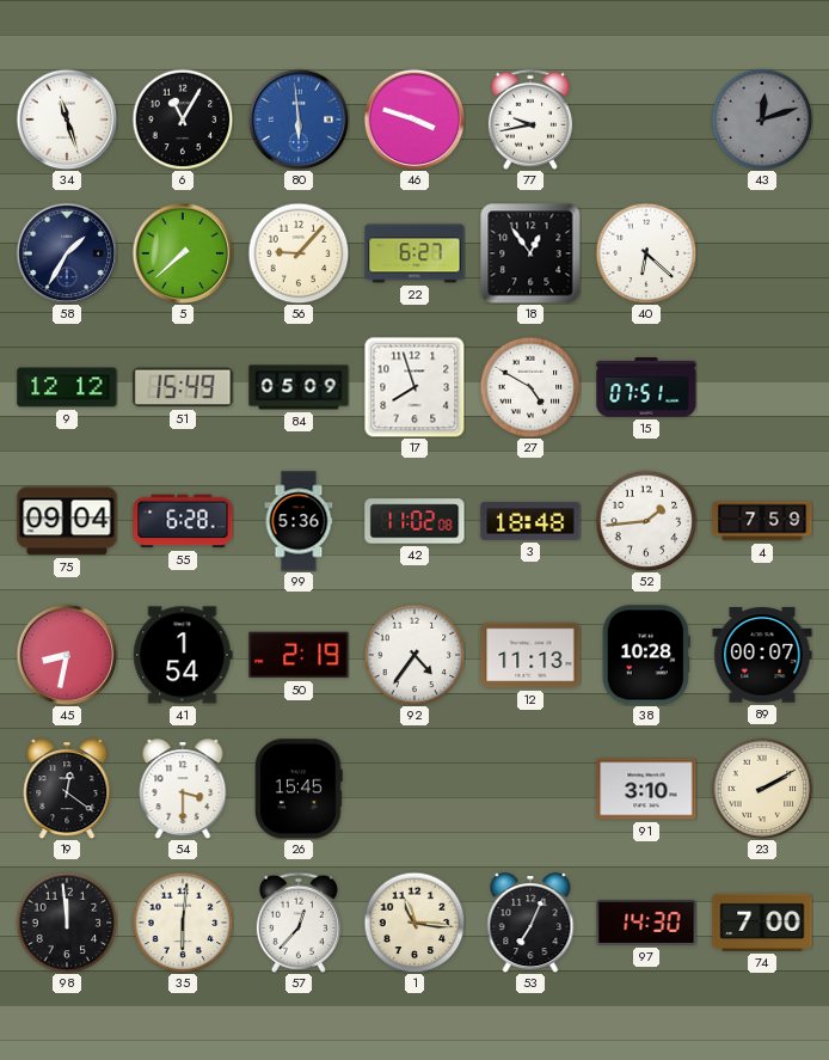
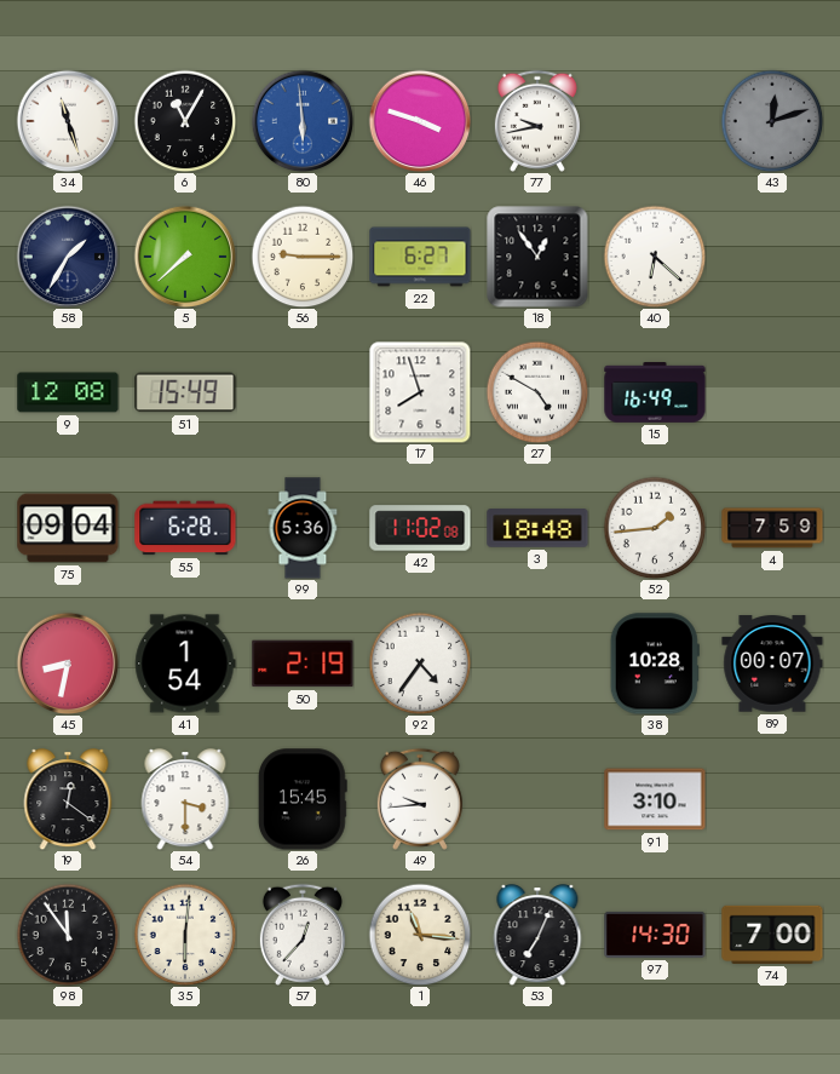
56: 9:07 -> 9:15 (303, 257)
9: 12:12 -> 12:08 (68, 392)
84: 05:09 -> none (299, 387)
15: 07:51 -> 16:49 (655, 392)
12: 11:13 -> none (530, 655)
49: none -> 9:44 (420, 799)
23: 2:10 -> none (762, 789)
98: 11:59 -> 11:54 (68, 935)
